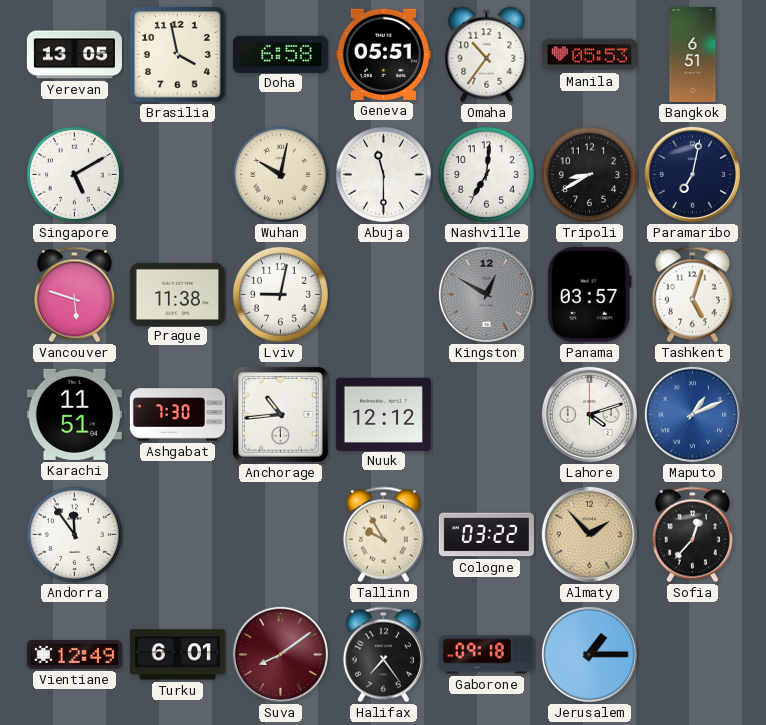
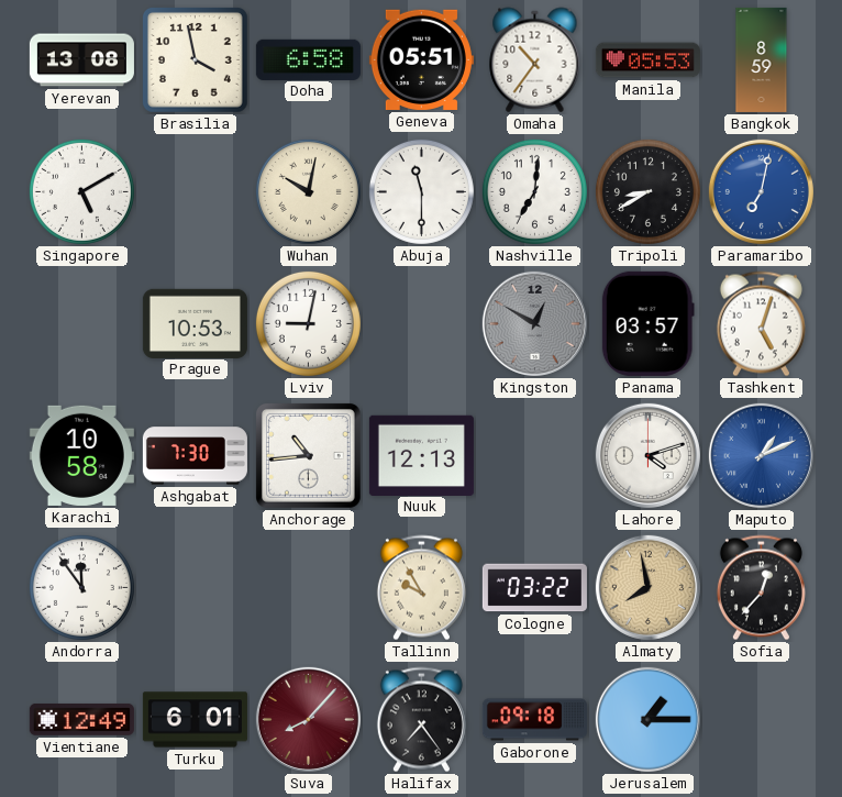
Yerevan: 13:05 -> 13:08 (81, 60)
Bangkok: 6:51 -> 8:59 (762, 59)
Paramaribo dial: navy -> blue (761, 191)
Vancouver: 5:48 -> none (74, 295)
Prague: 11:38 -> 10:53 (195, 323)
Karachi: 11:51 -> 10:58 (81, 455)
Nuuk: 12:12 -> 12:13 (421, 455)
Almaty: 1:53 -> 7:58 (647, 587)
Suva: 8:09 -> 8:07 (308, 719)
